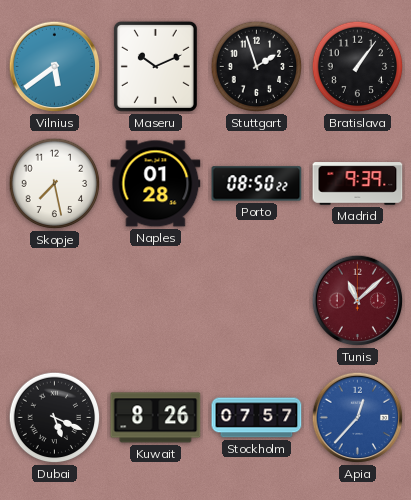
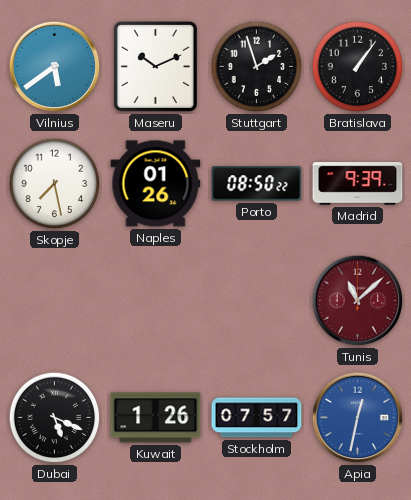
Naples: 01:28 -> 01:26 (156, 184)
Kuwait: 8:26 -> 1:26 (156, 418)
Apia: 12:37 -> 12:32 (358, 418)
